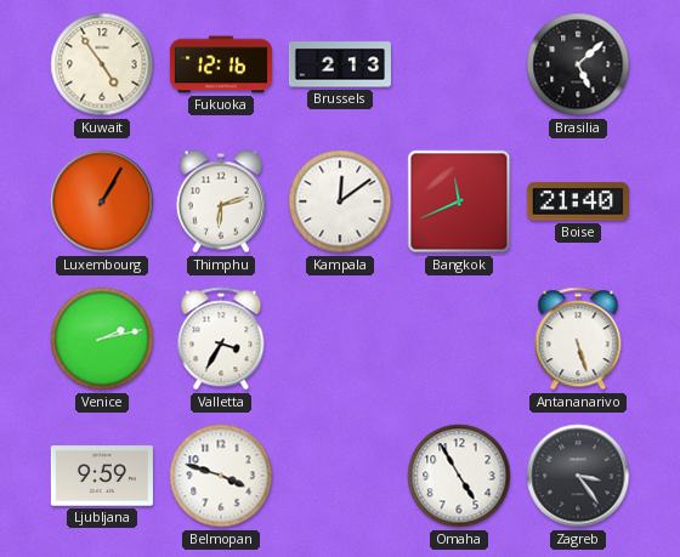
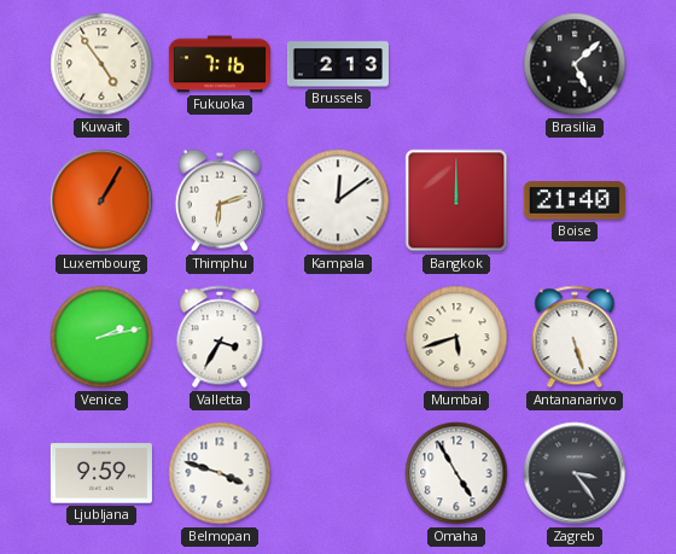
Fukuoka: 12:16 -> 7:16 (220, 64)
Bangkok: 11:41 -> 12:00 (456, 200)
Mumbai: none -> 5:42 (456, 337)
